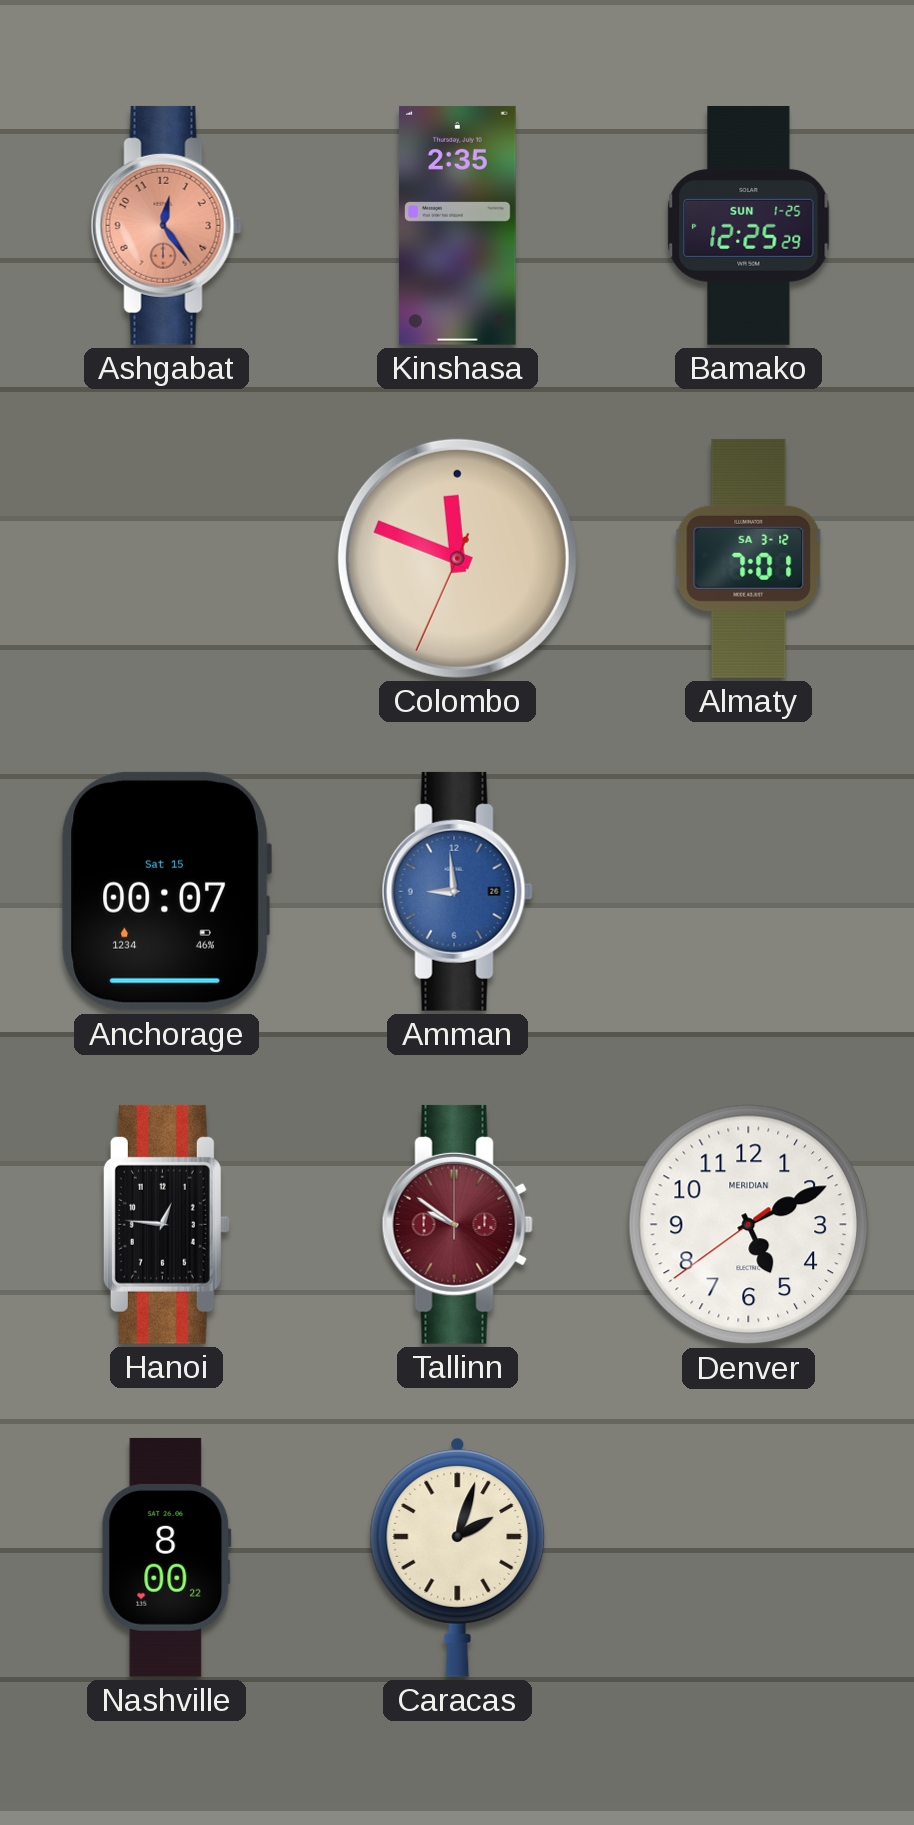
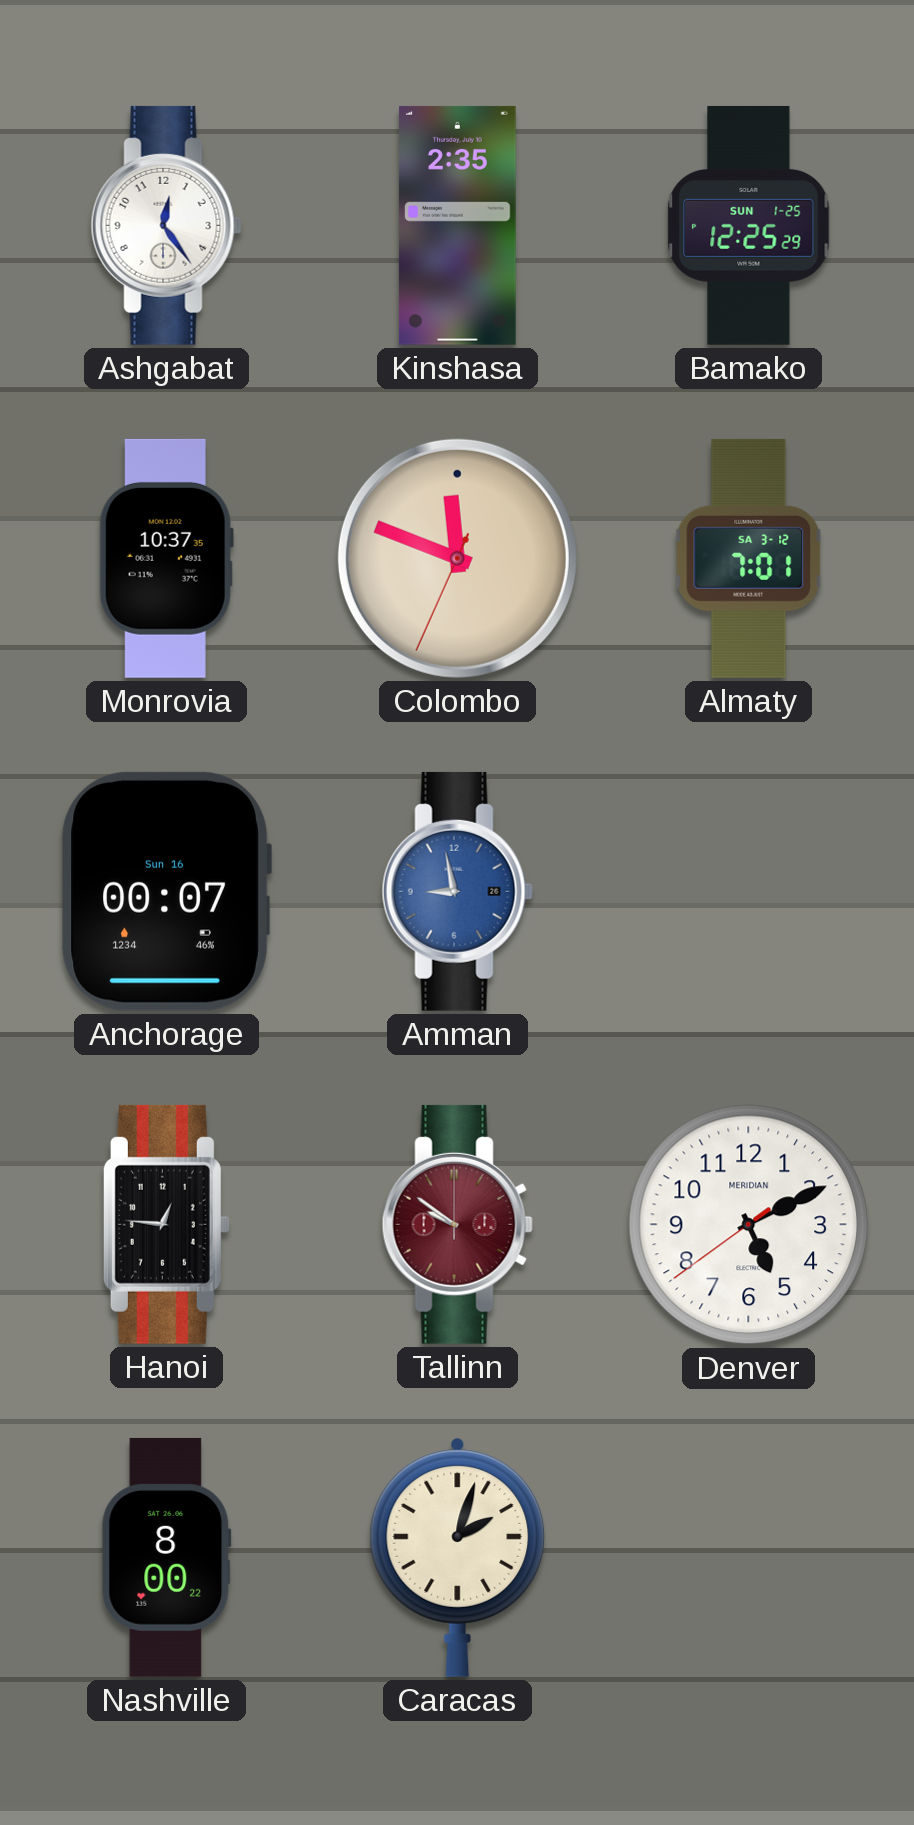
Ashgabat dial: salmon -> white (166, 225)
Monrovia: none -> 10:37 (166, 558)
Anchorage date: Sat 15 -> Sun 16 (166, 891)
Amman: 8:59 -> 8:58 (457, 891)
